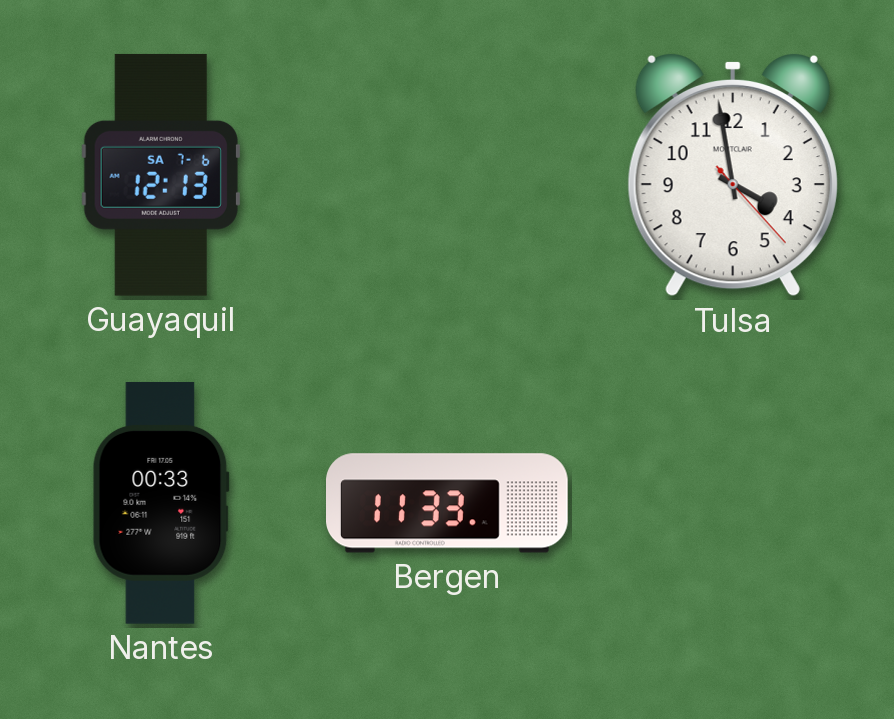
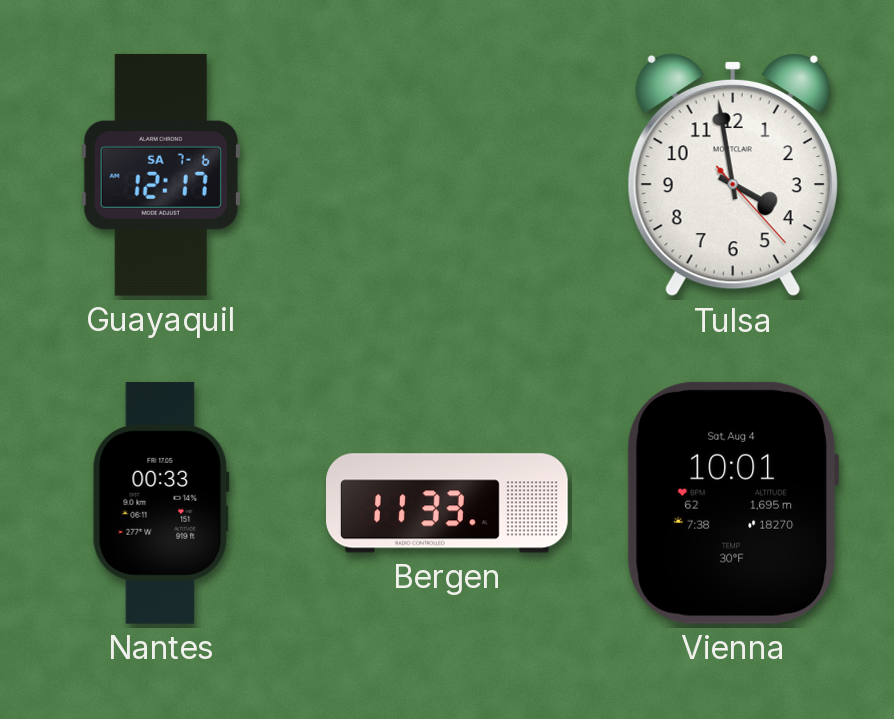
Guayaquil: 12:13 -> 12:17 (161, 175)
Vienna: none -> 10:01 (733, 503)
